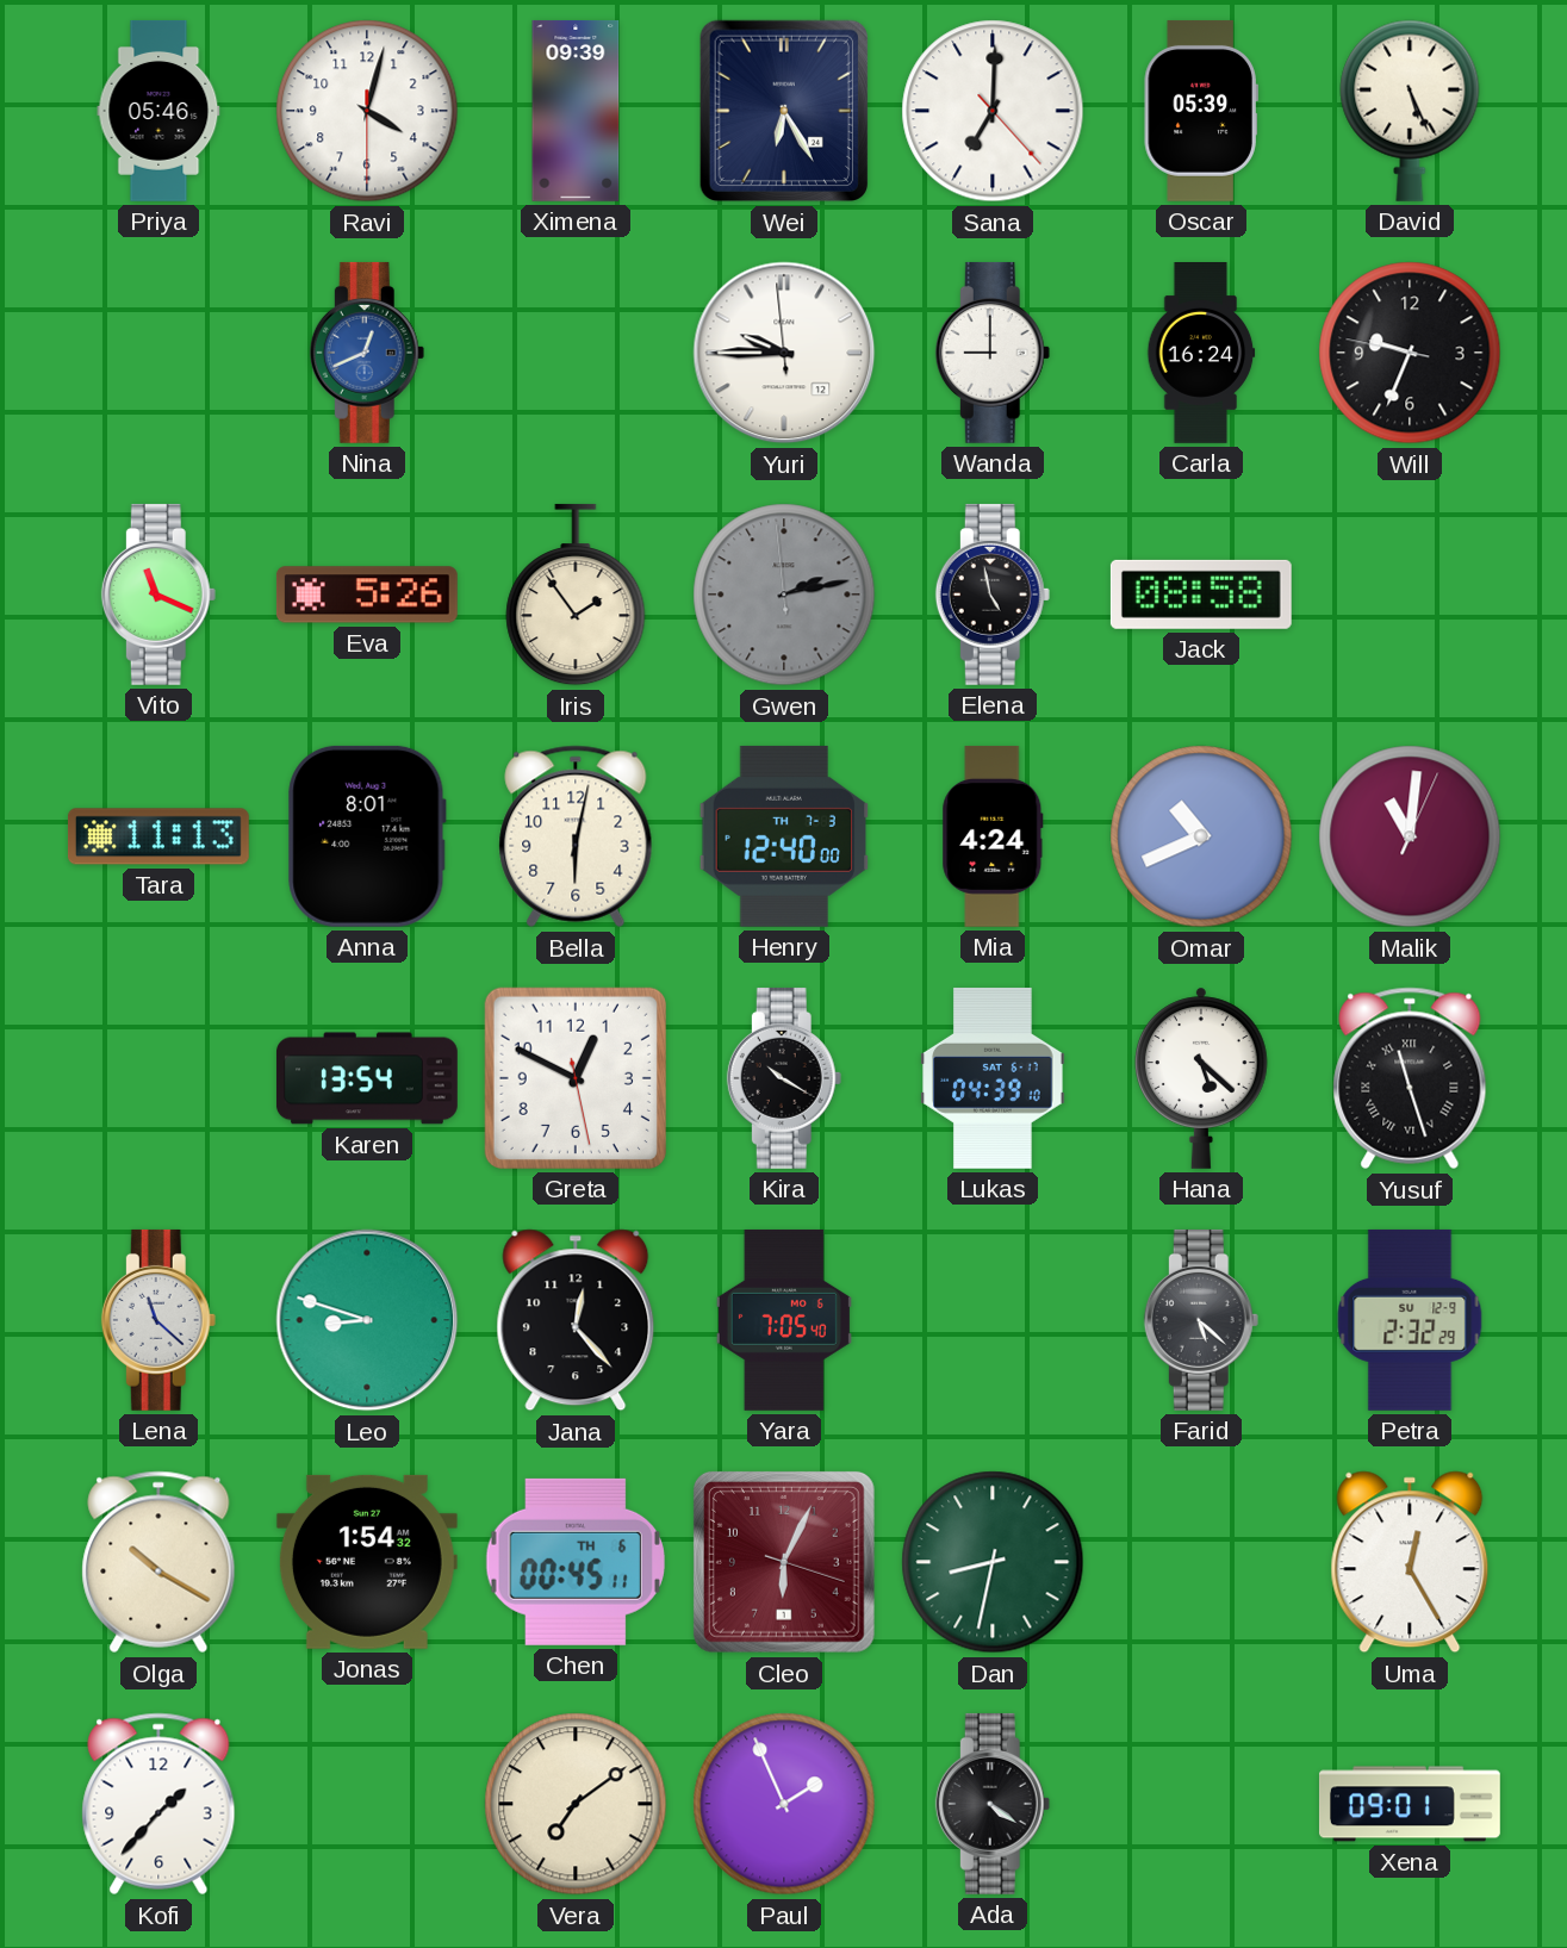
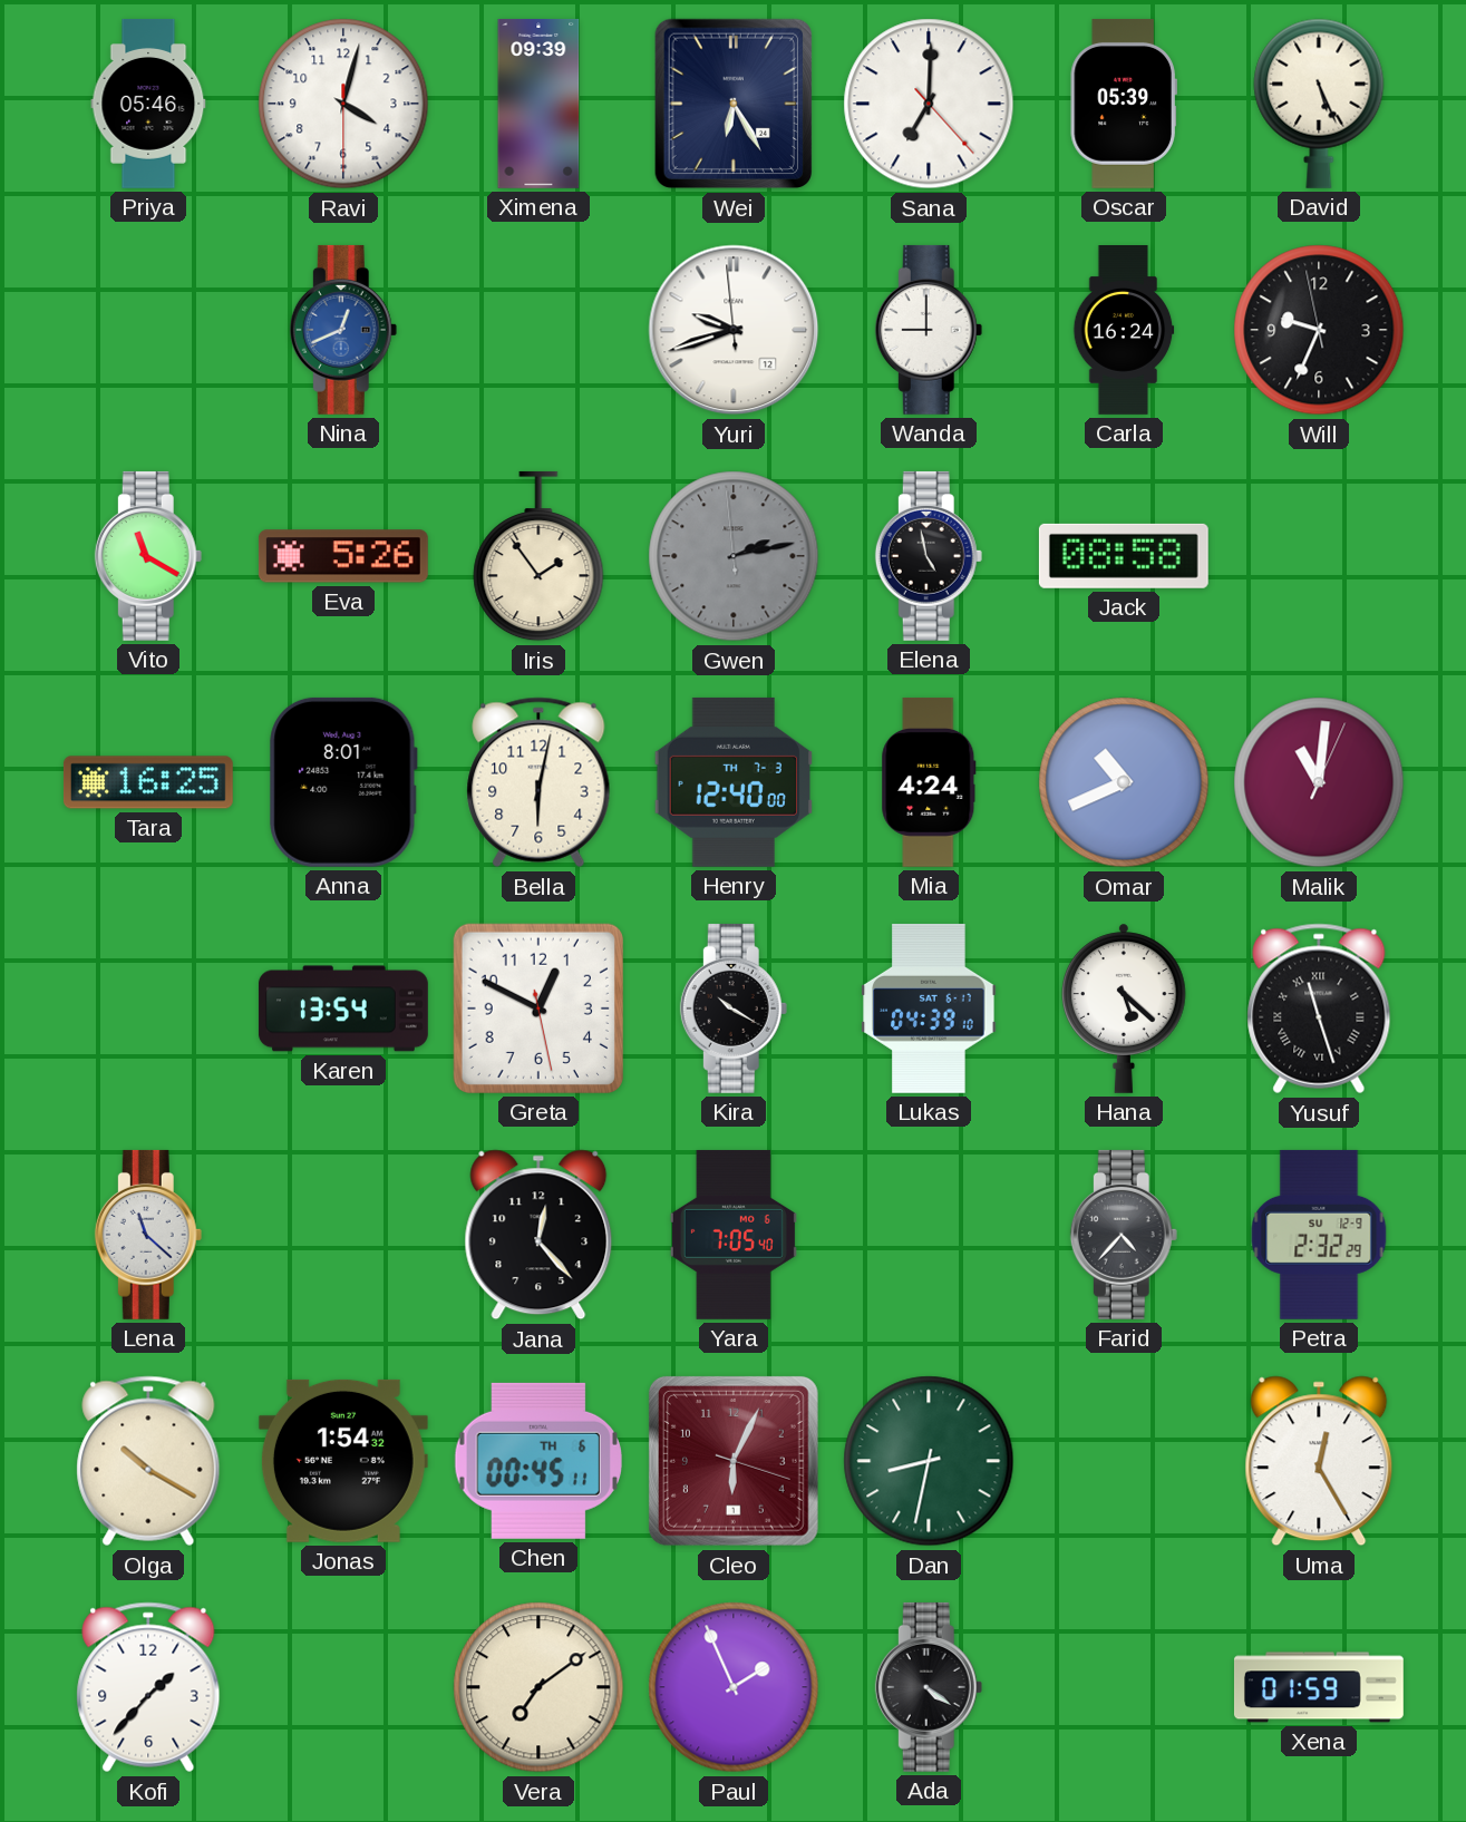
Yuri: 9:44 -> 9:41 (734, 330)
Will: 9:33:47 -> 9:33:58 (1319, 330)
Vito: 11:19 -> 11:20 (148, 556)
Tara: 11:13 -> 16:25 (148, 782)
Leo: 8:48 -> none (367, 1320)
Farid: 5:22 -> 4:37 (1124, 1235)
Xena: 09:01 -> 01:59 (1319, 1687)
